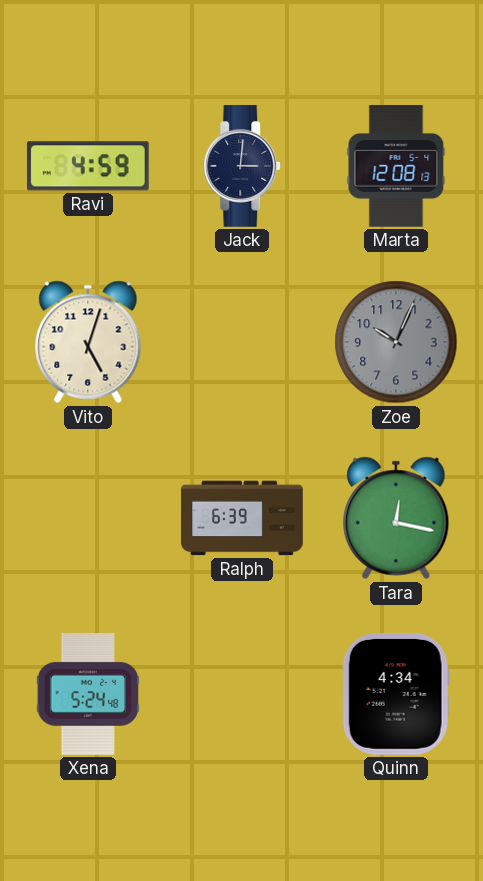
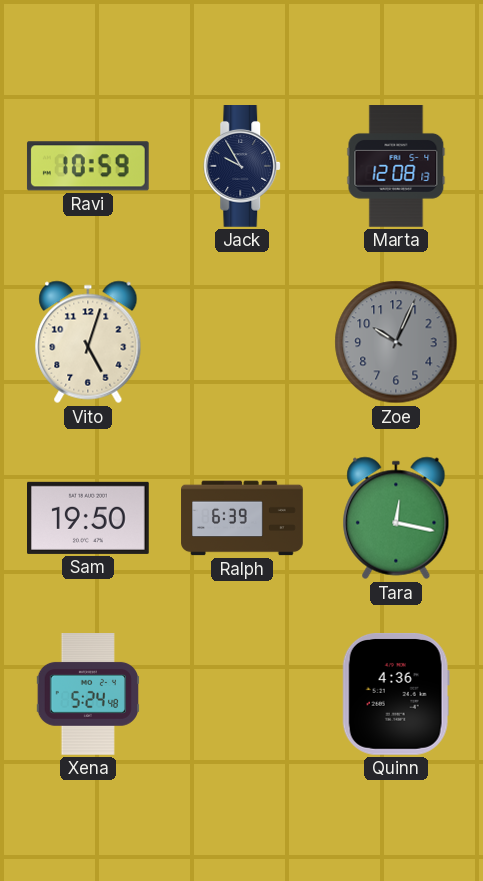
Ravi: 4:59 -> 10:59 (88, 166)
Jack: 3:01 -> 9:55 (243, 167)
Sam: none -> 19:50 (89, 518)
Quinn: 4:34 -> 4:36 (396, 695)
